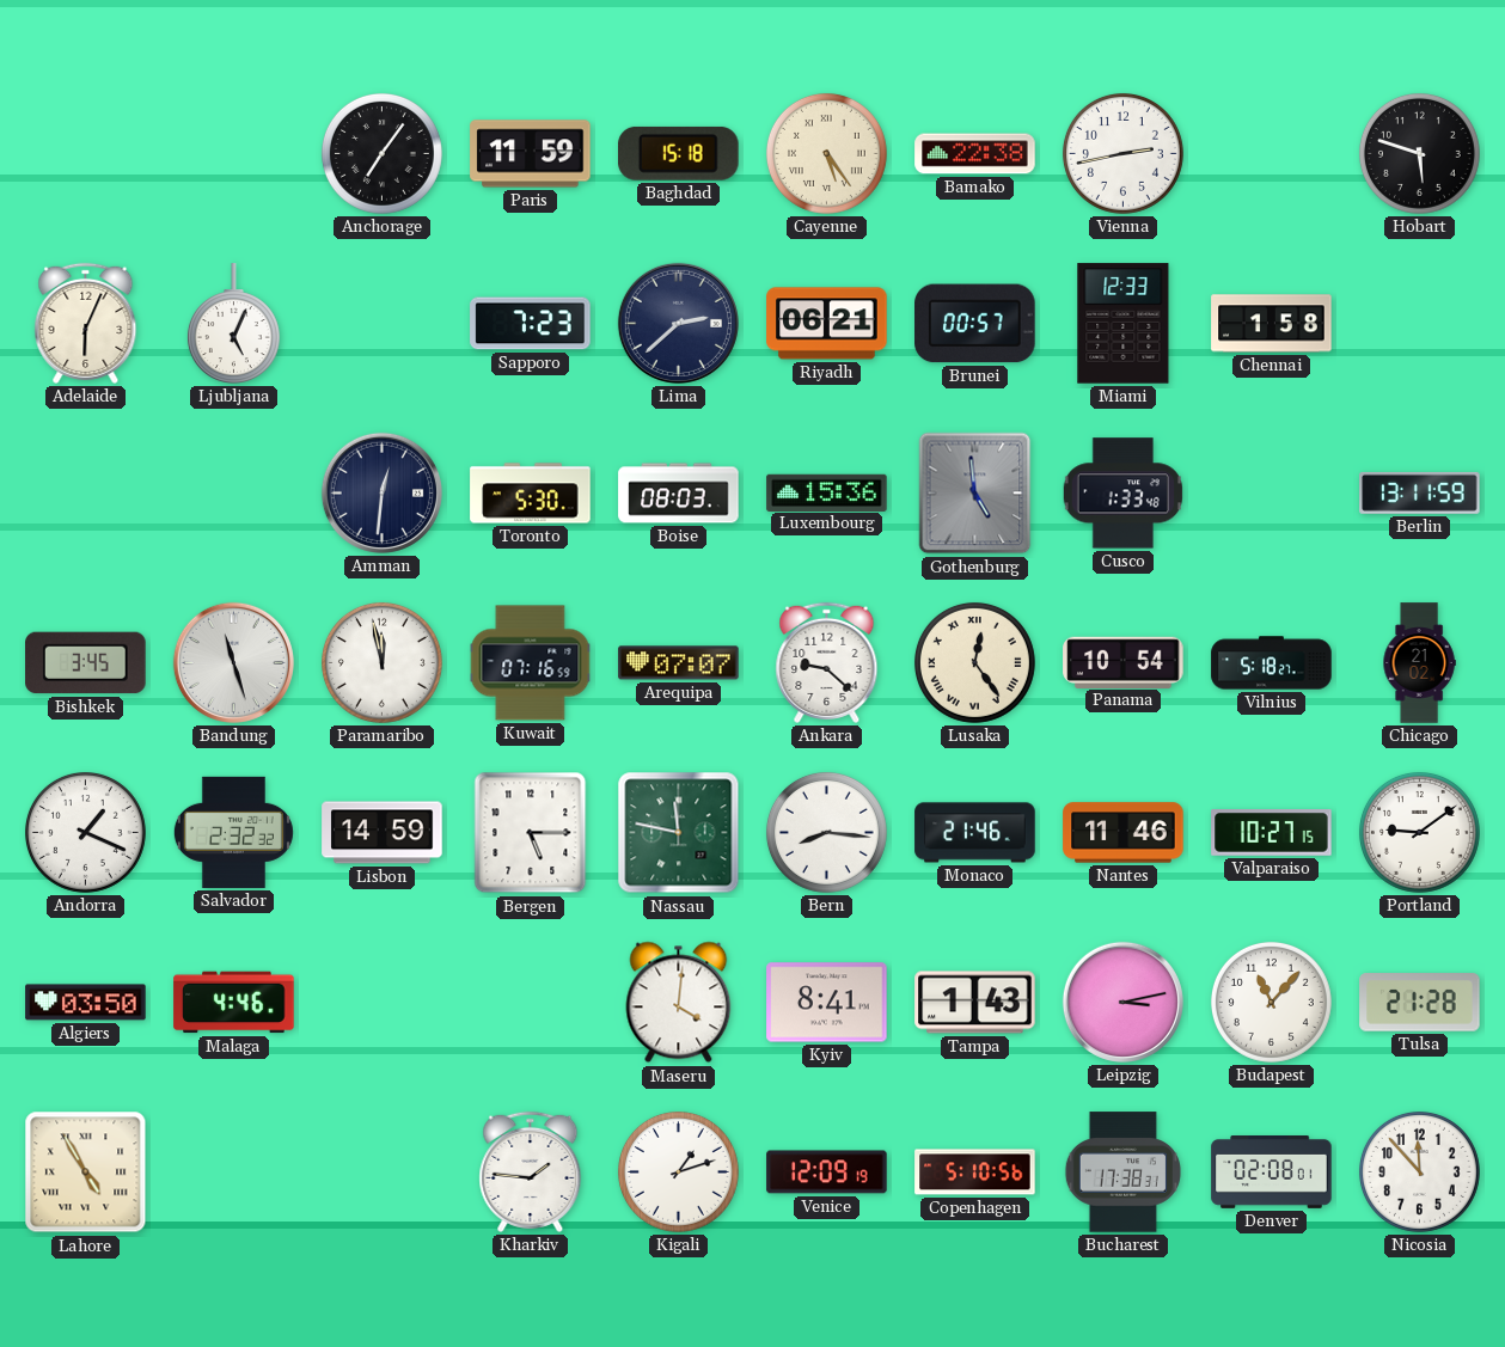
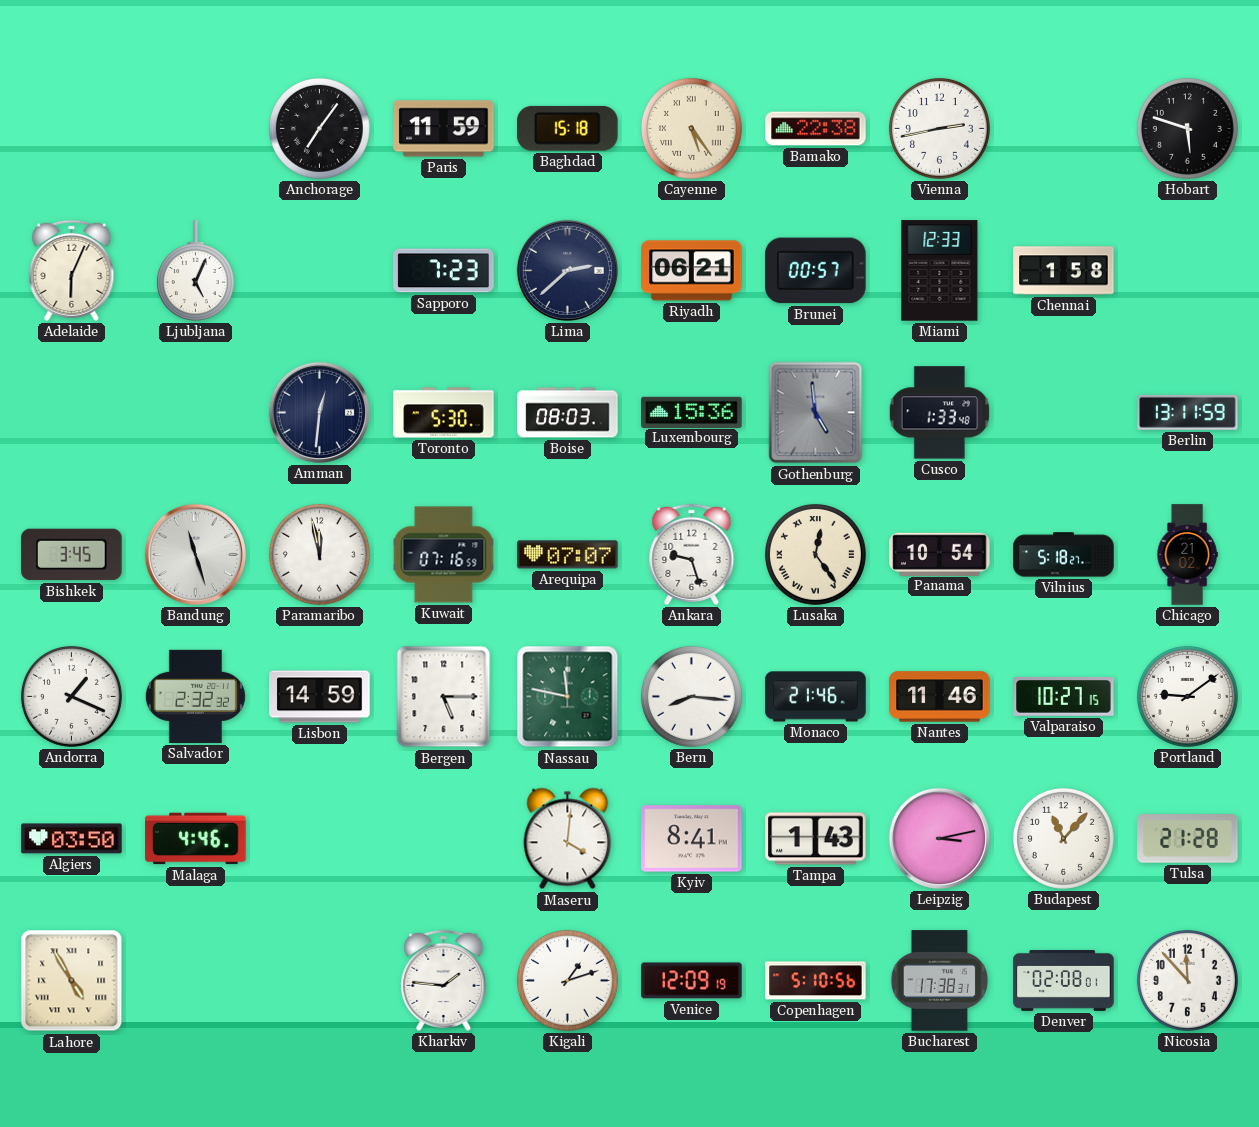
Ankara: 9:22 -> 9:27 (692, 554)
